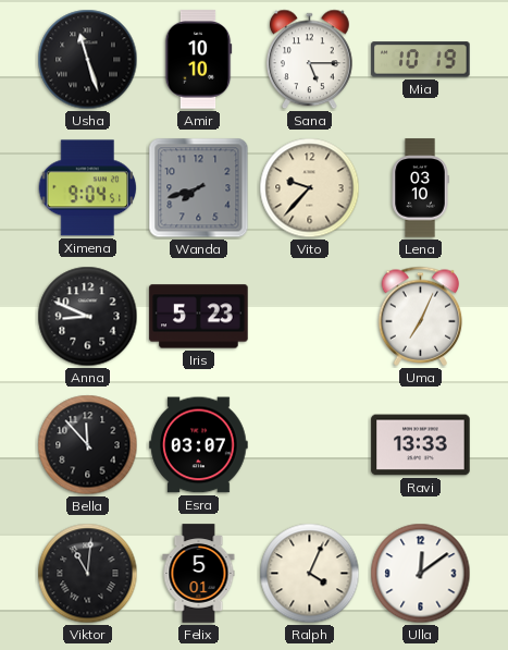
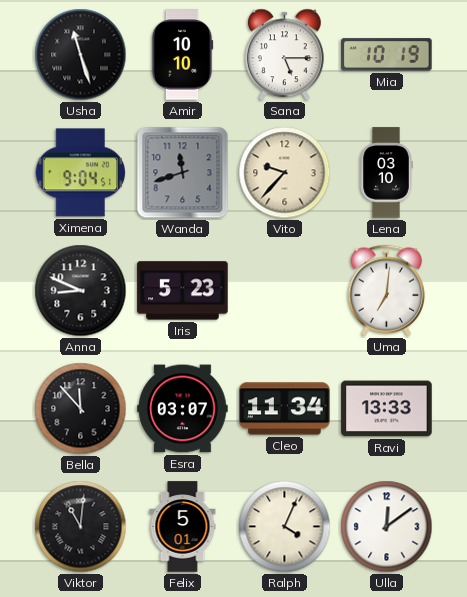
Wanda: 7:42 -> 11:42 (183, 173)
Uma: 7:04 -> 7:01 (387, 290)
Cleo: none -> 11:34 (285, 409)
